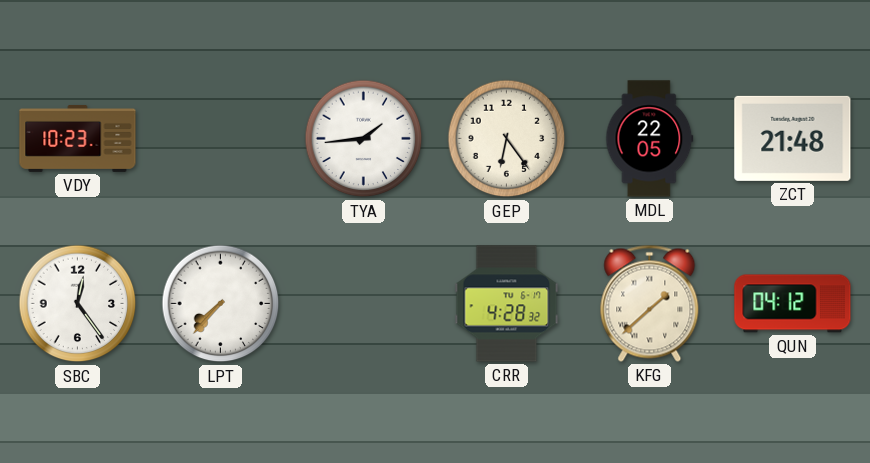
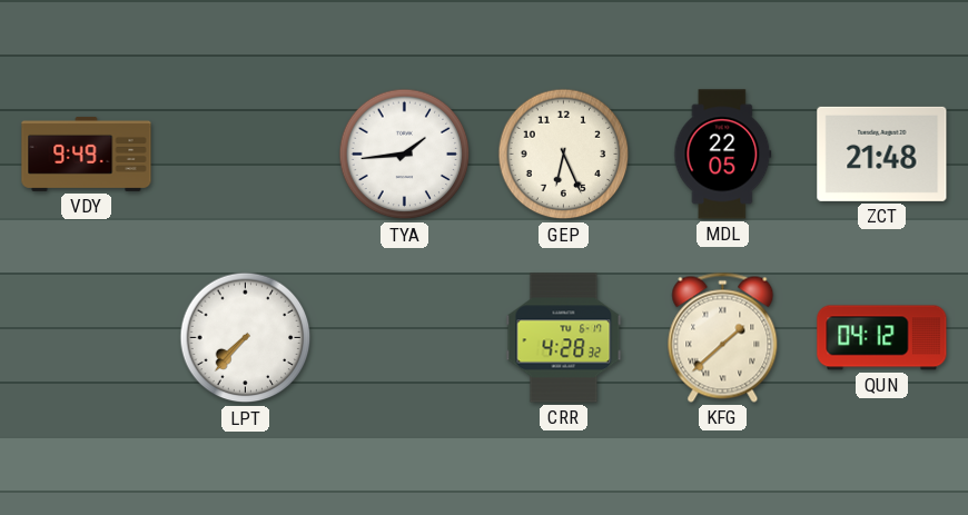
VDY: 10:23 -> 9:49 (87, 153)
GEP: 6:24 -> 6:26 (564, 155)
SBC: 12:24 -> none (78, 304)
